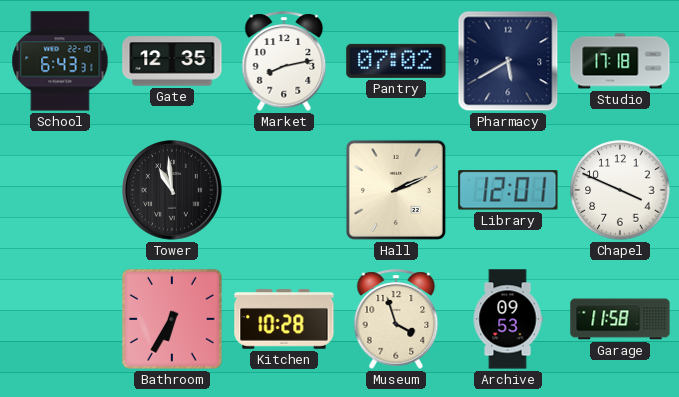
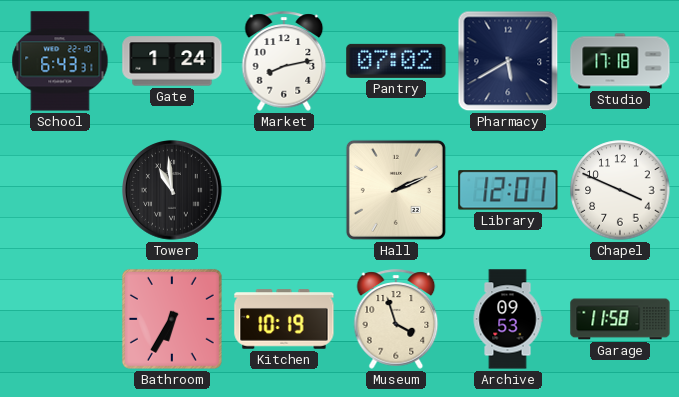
Gate: 12:35 -> 1:24 (172, 61)
Kitchen: 10:28 -> 10:19 (284, 319)
